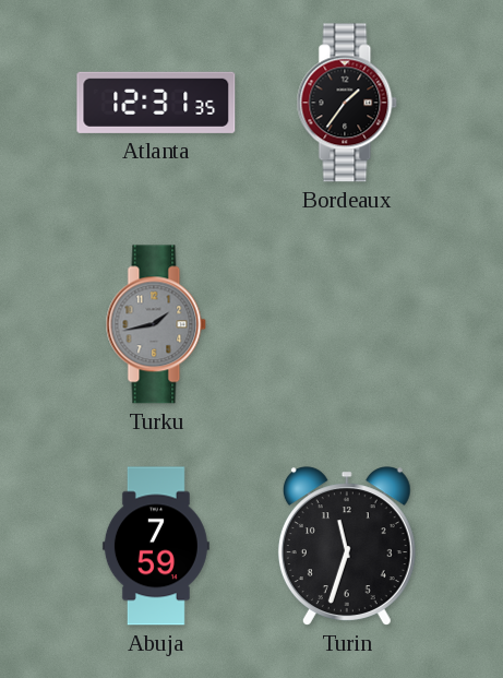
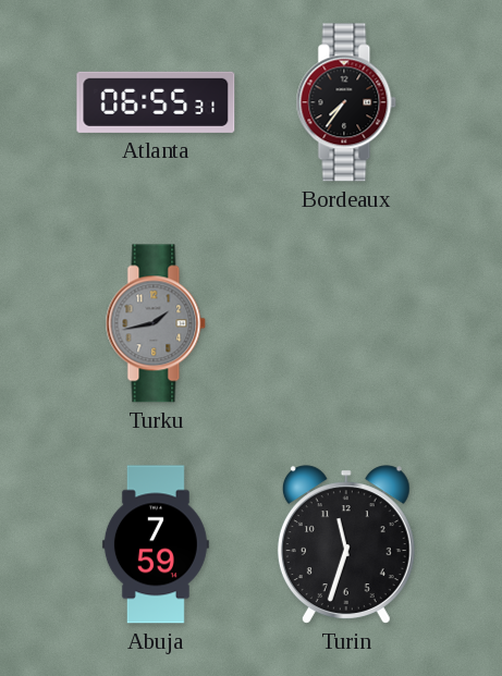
Atlanta: 12:31 -> 06:55 (156, 102)
Bordeaux: 1:36 -> 7:36 (346, 102)
